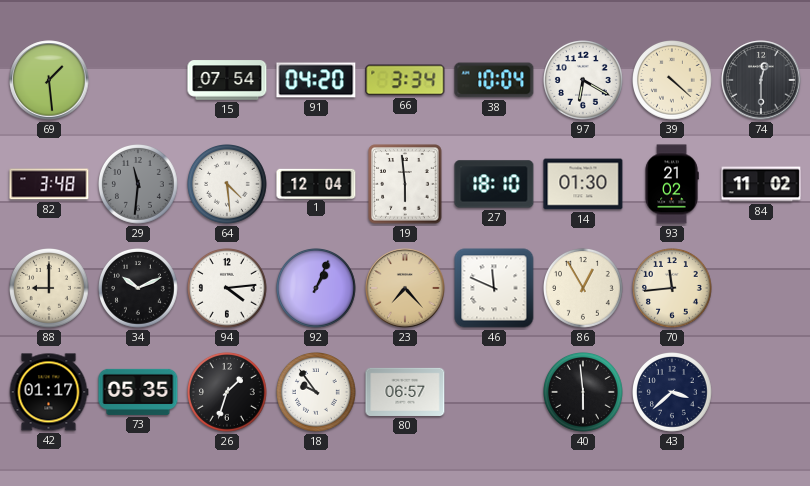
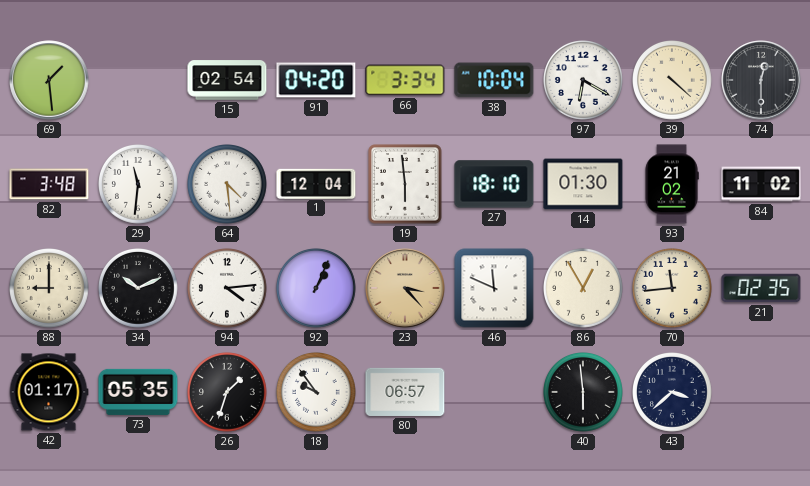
15: 07:54 -> 02:54 (227, 80)
29 dial: grey -> white (139, 185)
23: 7:23 -> 3:23 (405, 288)
21: none -> 02:35 (761, 288)
